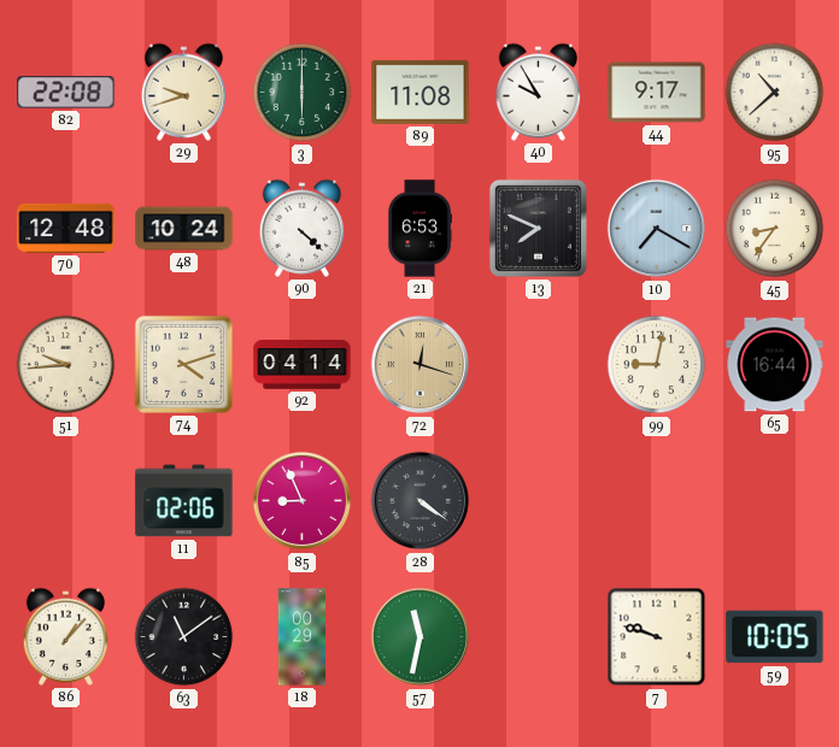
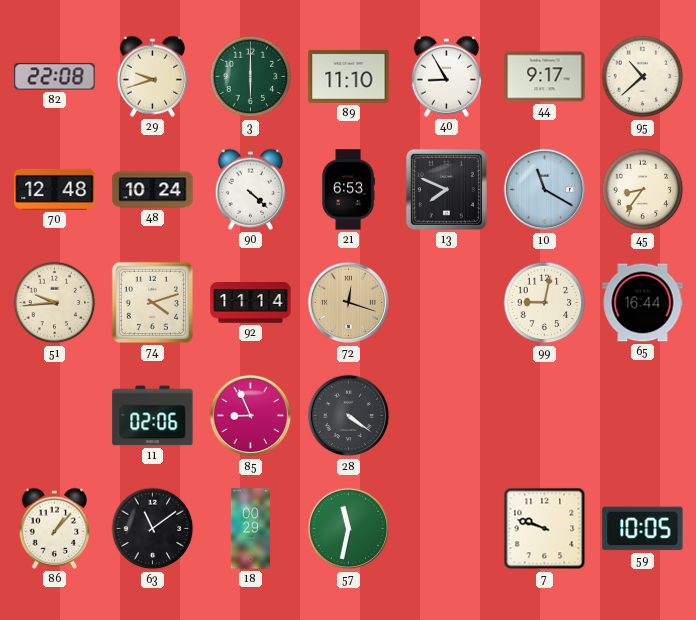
89: 11:08 -> 11:10 (349, 76)
40: 9:55 -> 8:55 (446, 76)
10: 7:20 -> 11:20 (545, 190)
92: 04:14 -> 11:14 (251, 303)
